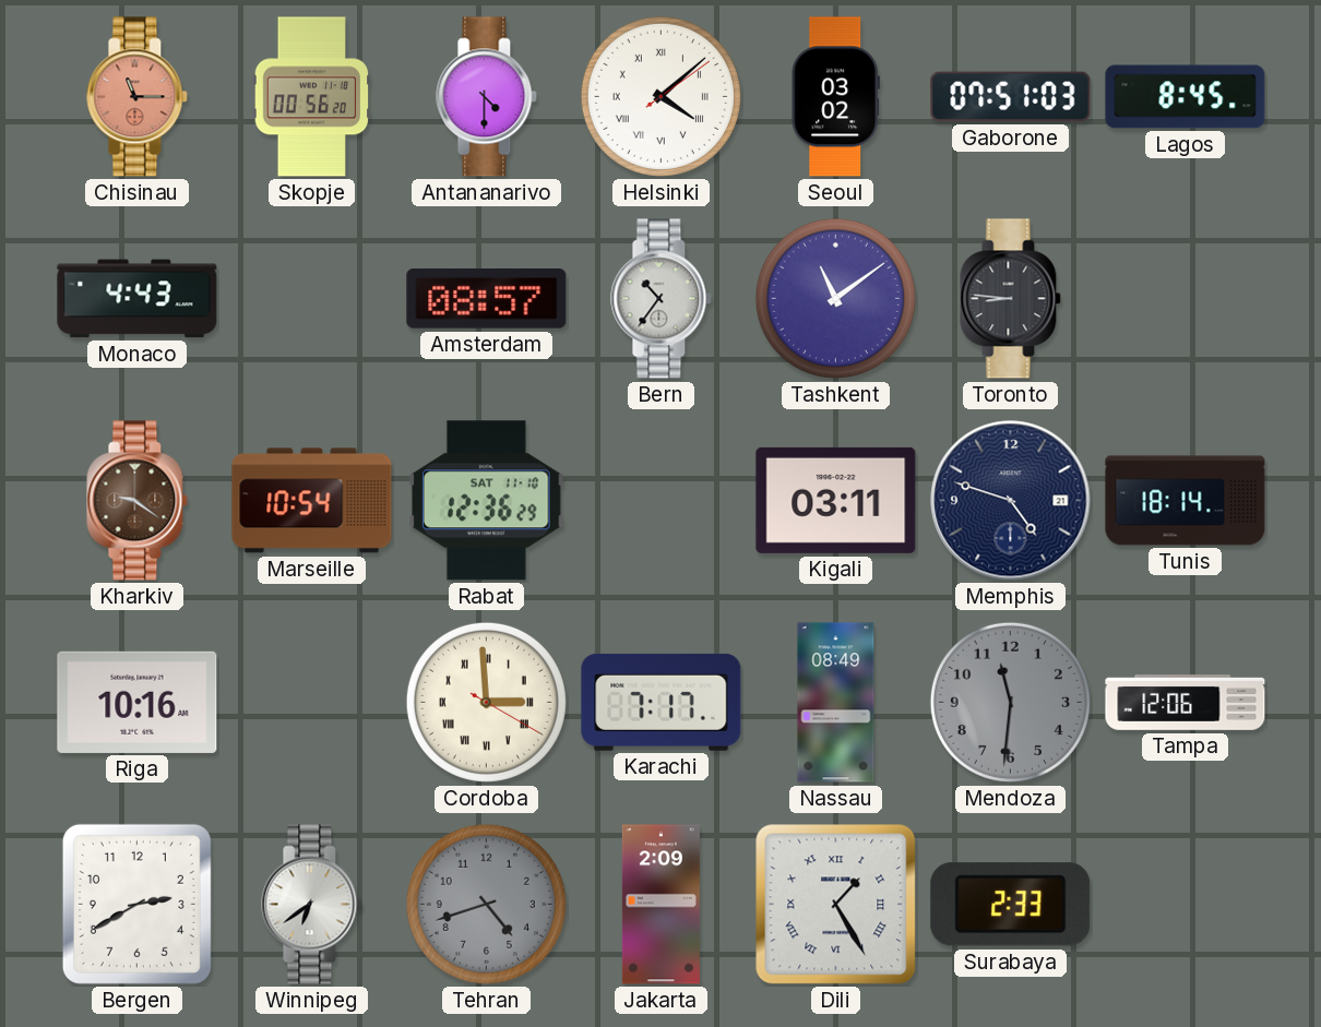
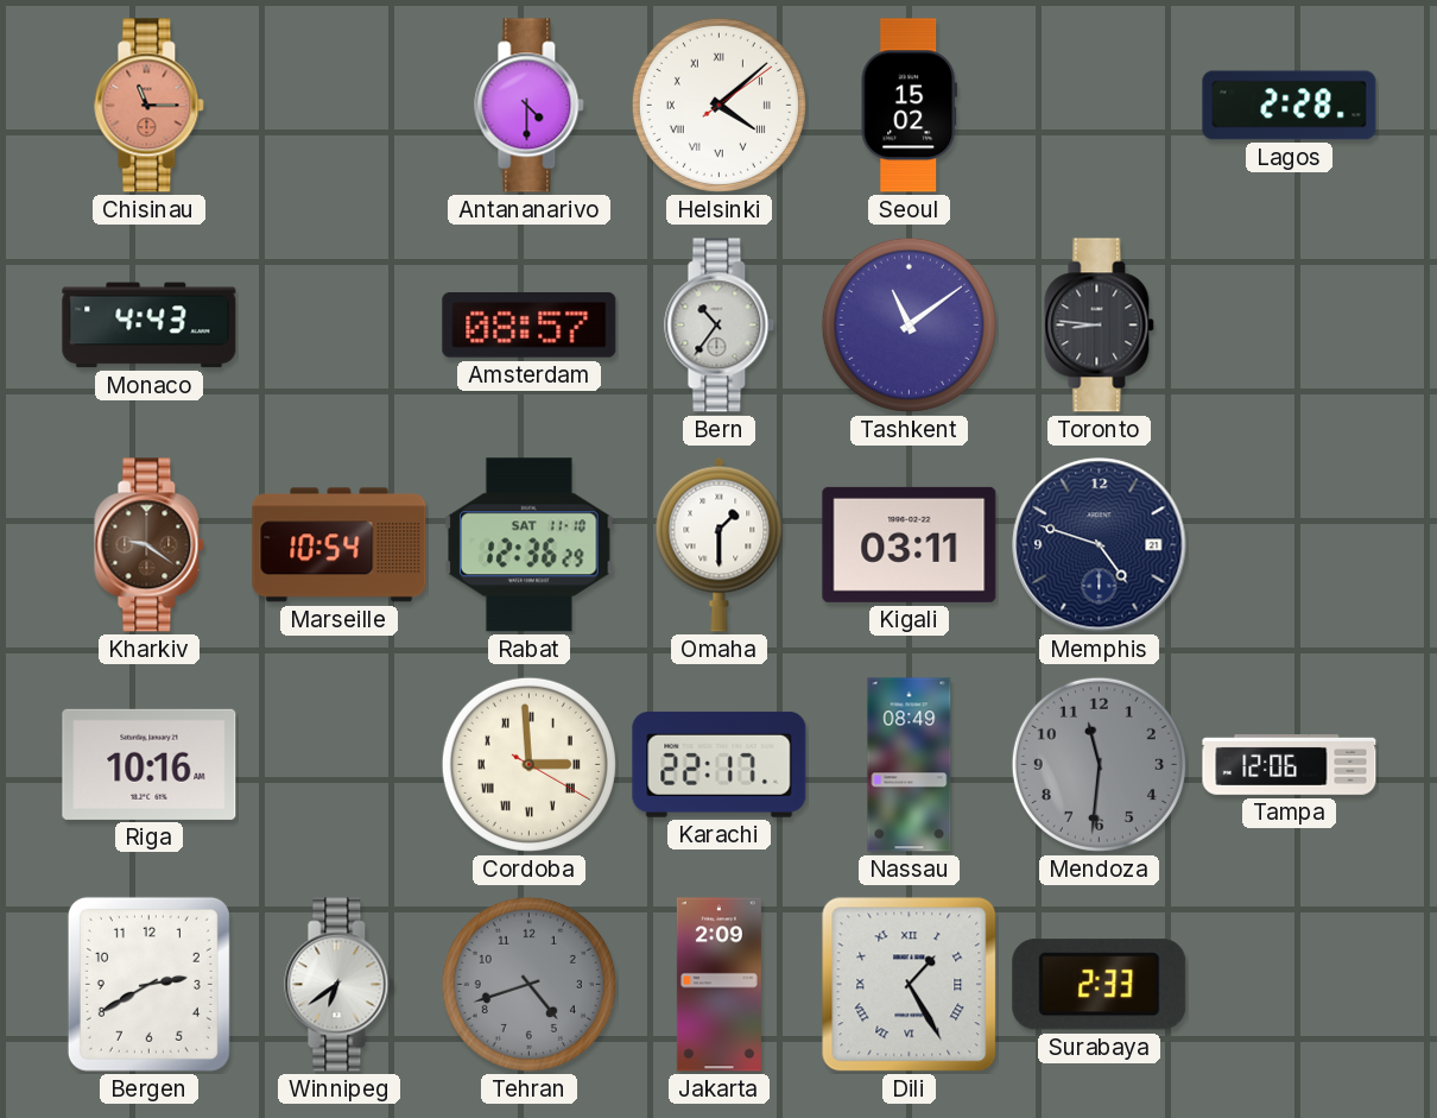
Skopje: 00:56 -> none (312, 97)
Seoul: 03:02 -> 15:02 (909, 106)
Gaborone: 07:51 -> none (1011, 97)
Lagos: 8:45 -> 2:28 (1290, 106)
Omaha: none -> 1:30 (720, 544)
Tunis: 18:14 -> none (1186, 501)
Karachi: 7:17 -> 22:17 (720, 764)
